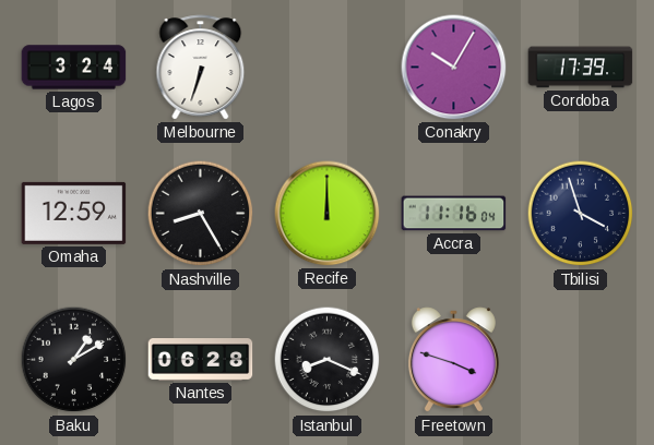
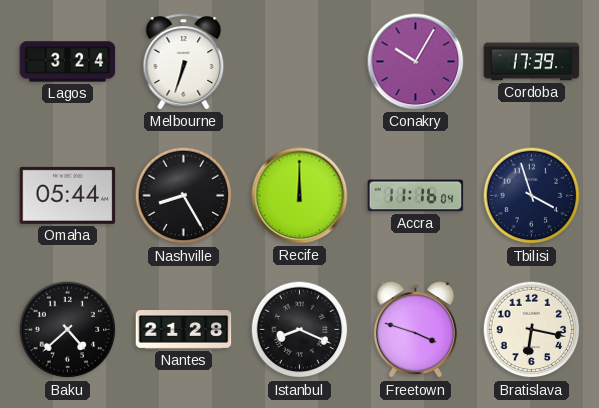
Omaha: 12:59 -> 05:44 (68, 195)
Baku: 1:10 -> 4:38 (68, 330)
Nantes: 06:28 -> 21:28 (184, 330)
Bratislava: none -> 6:17 (532, 330)
